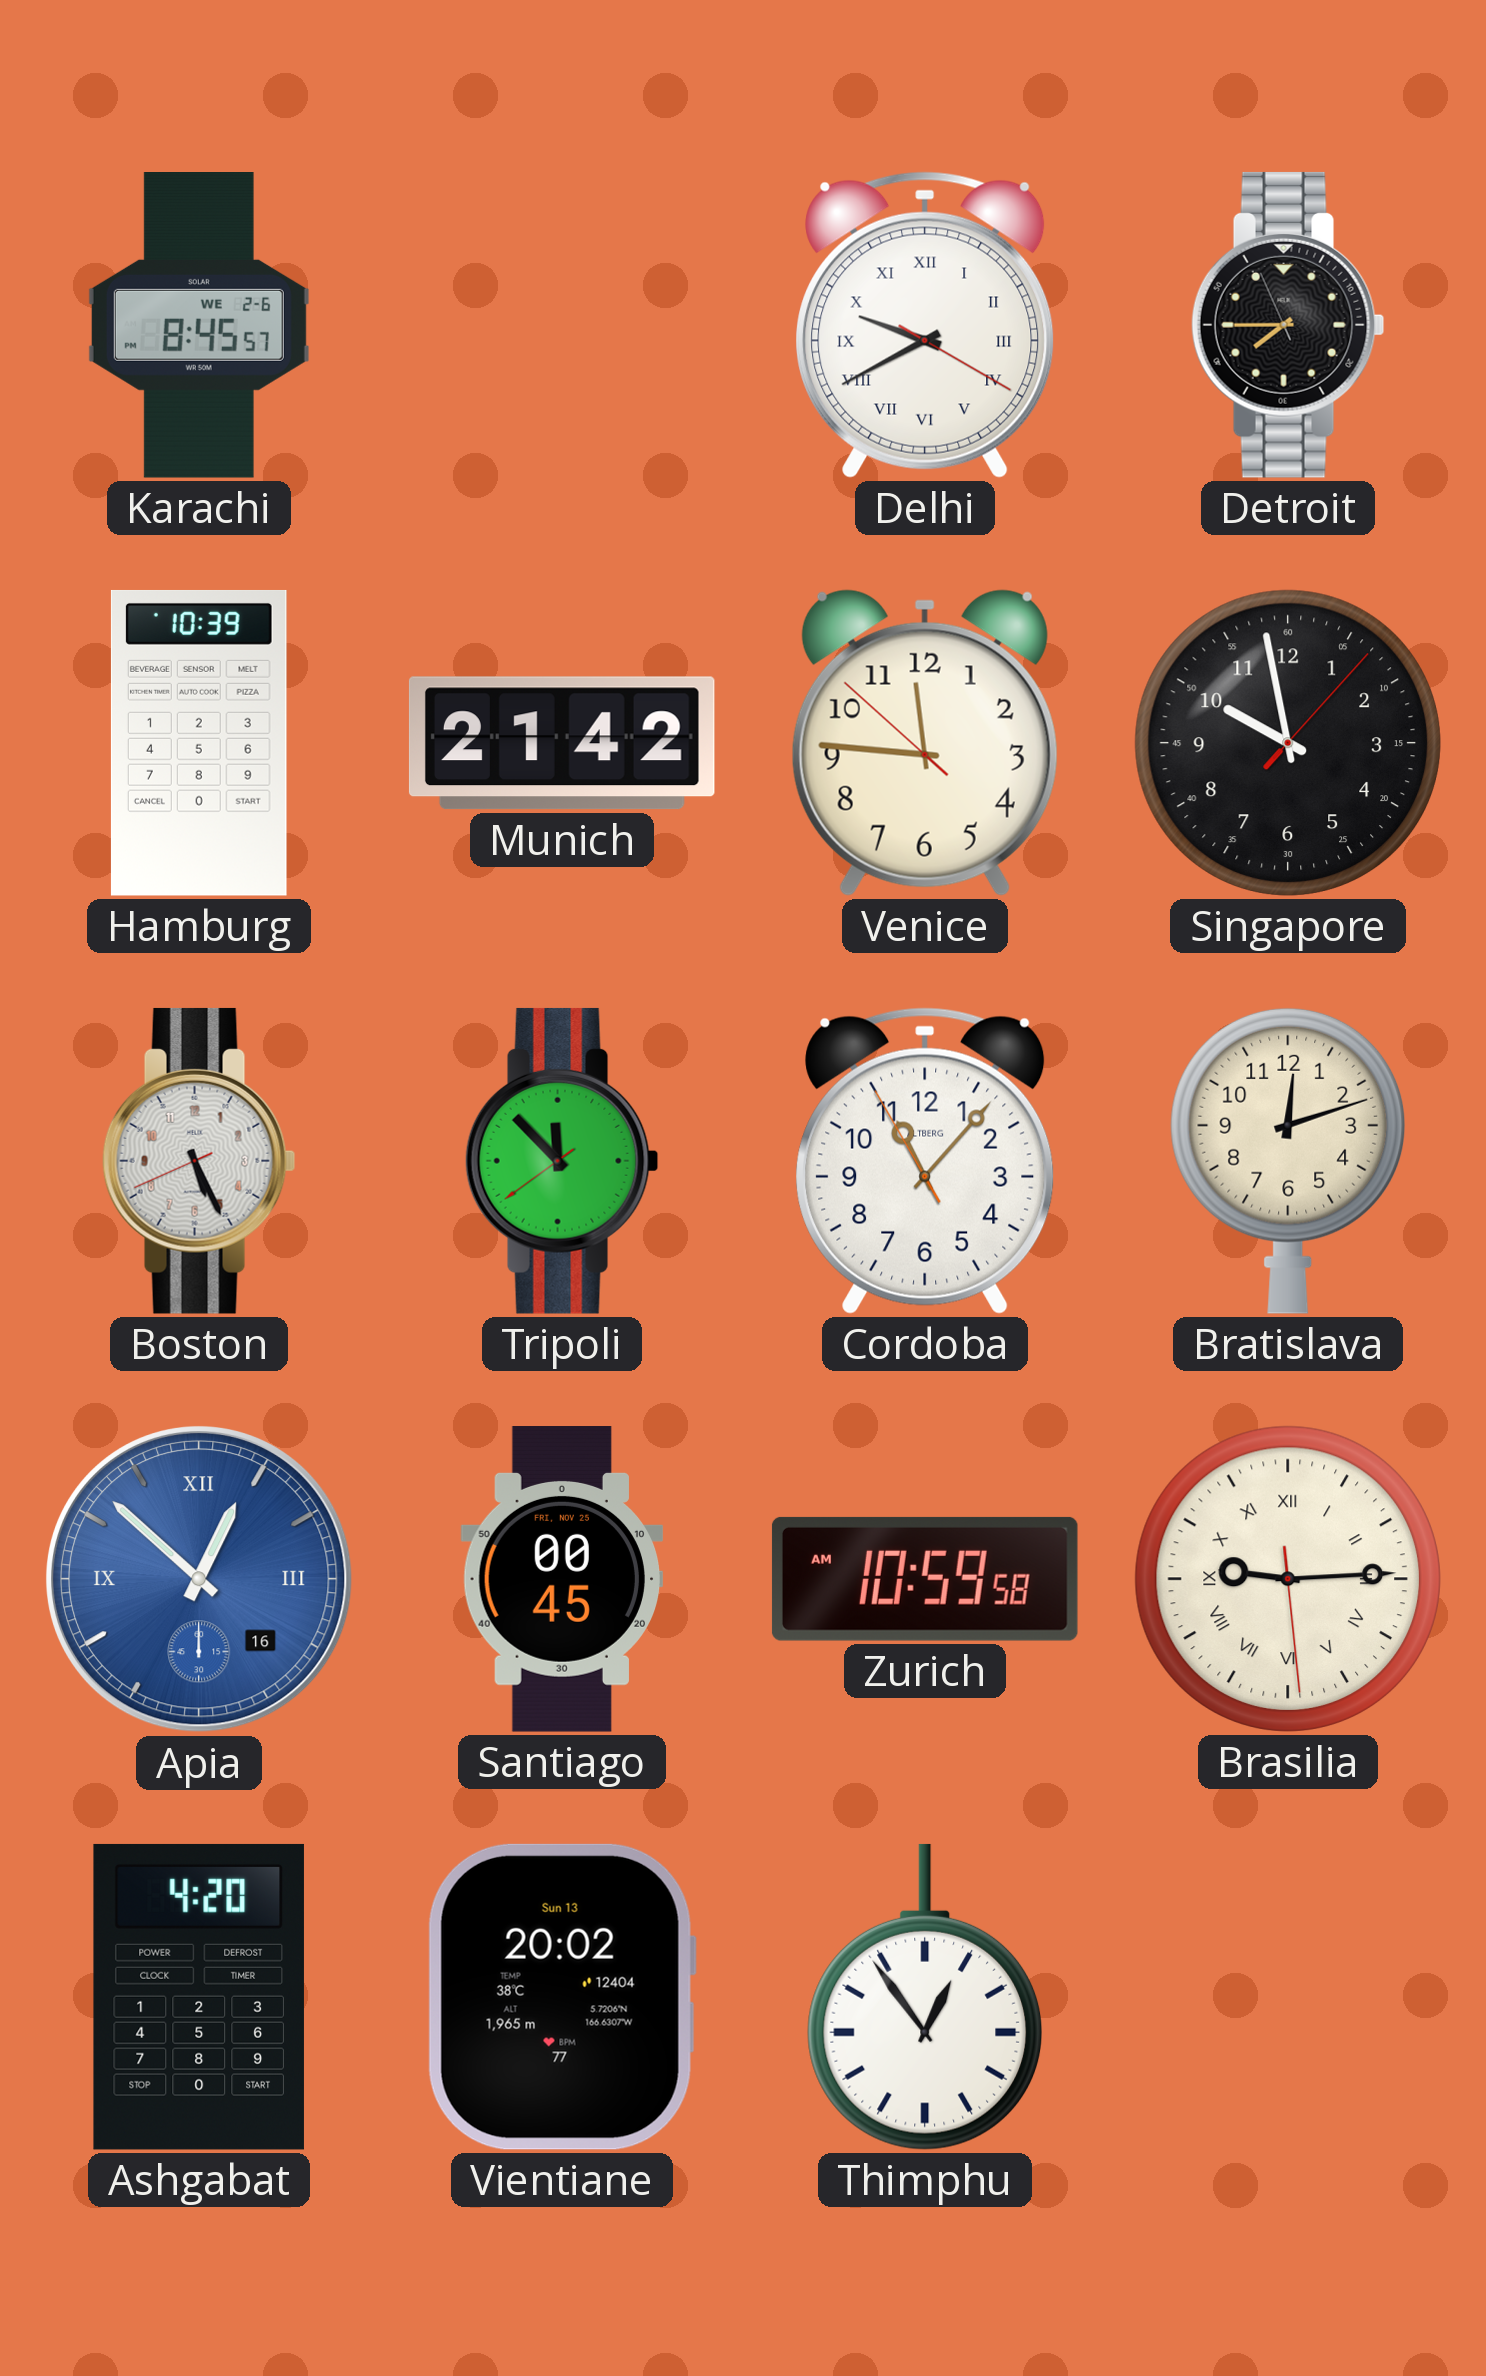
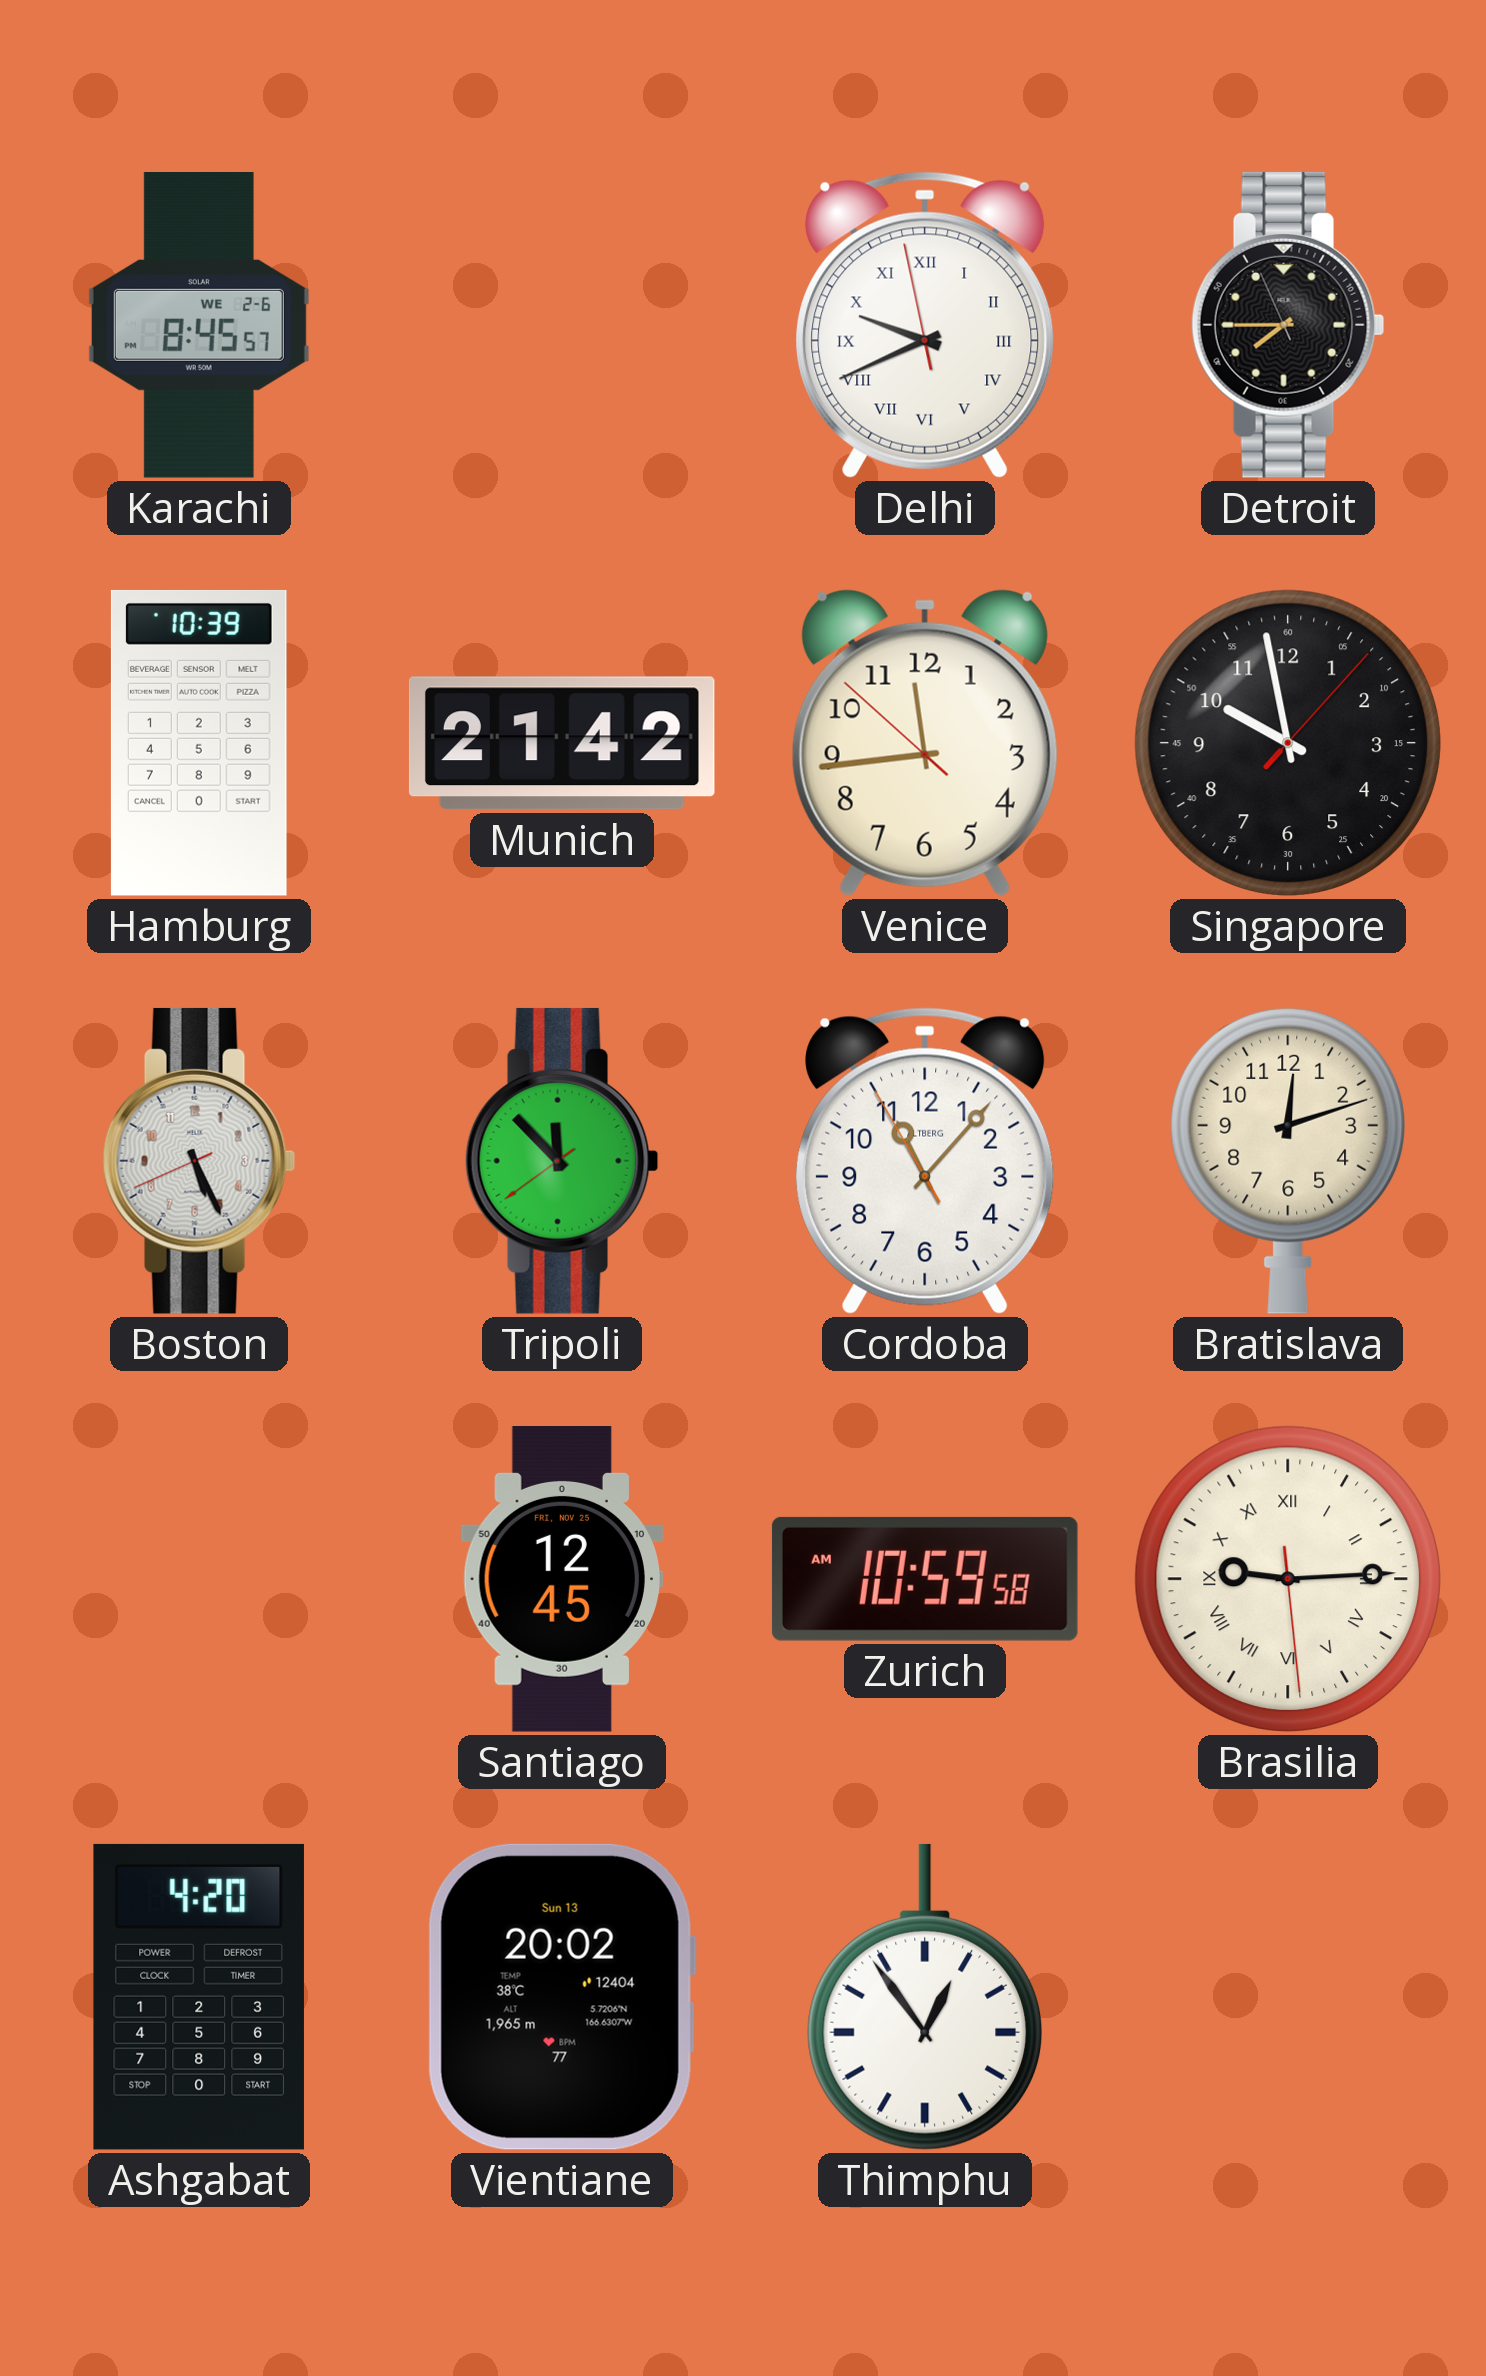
Delhi: 9:40:20 -> 9:40:58 (925, 325)
Venice: 11:45 -> 11:43 (925, 743)
Apia: 12:52 -> none (199, 1580)
Santiago: 00:45 -> 12:45 (562, 1579)
